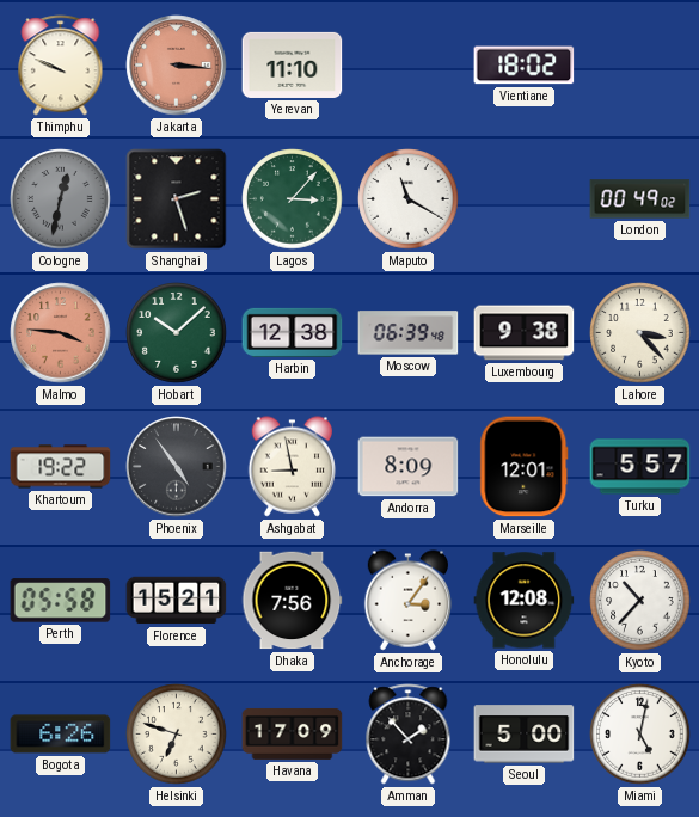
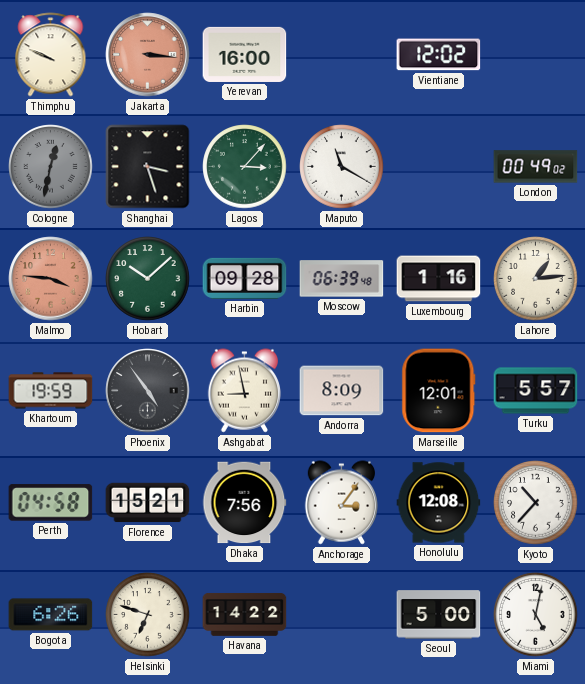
Yerevan: 11:10 -> 16:00 (245, 54)
Vientiane: 18:02 -> 12:02 (439, 55)
Shanghai: 2:27 -> 3:27 (148, 167)
Harbin: 12:38 -> 09:28 (245, 278)
Luxembourg: 9:38 -> 1:16 (439, 279)
Lahore: 3:23 -> 1:14 (536, 279)
Khartoum: 19:22 -> 19:59 (51, 391)
Perth: 05:58 -> 04:58 (51, 503)
Havana: 17:09 -> 14:22 (245, 614)
Amman: 1:53 -> none (409, 735)
